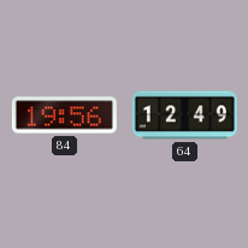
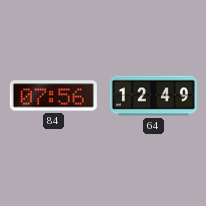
84: 19:56 -> 07:56 (53, 96)
